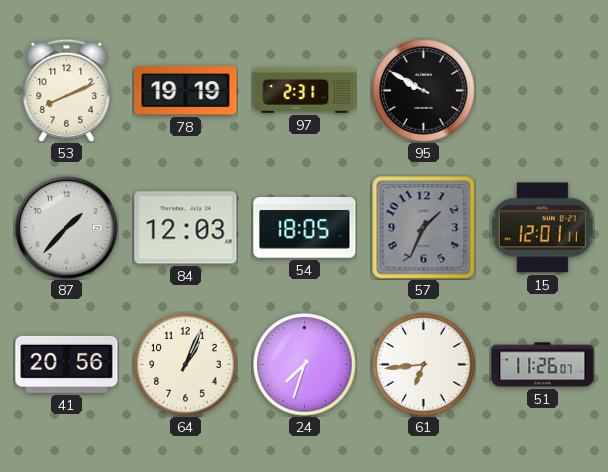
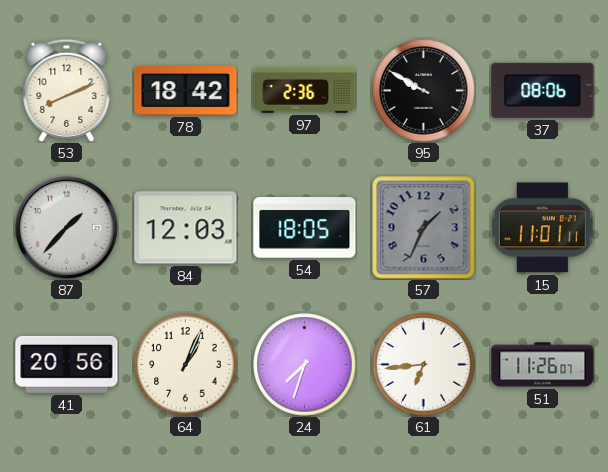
78: 19:19 -> 18:42 (186, 91)
97: 2:31 -> 2:36 (305, 91)
37: none -> 08:06 (543, 90)
15: 12:01 -> 11:01 (542, 228)
